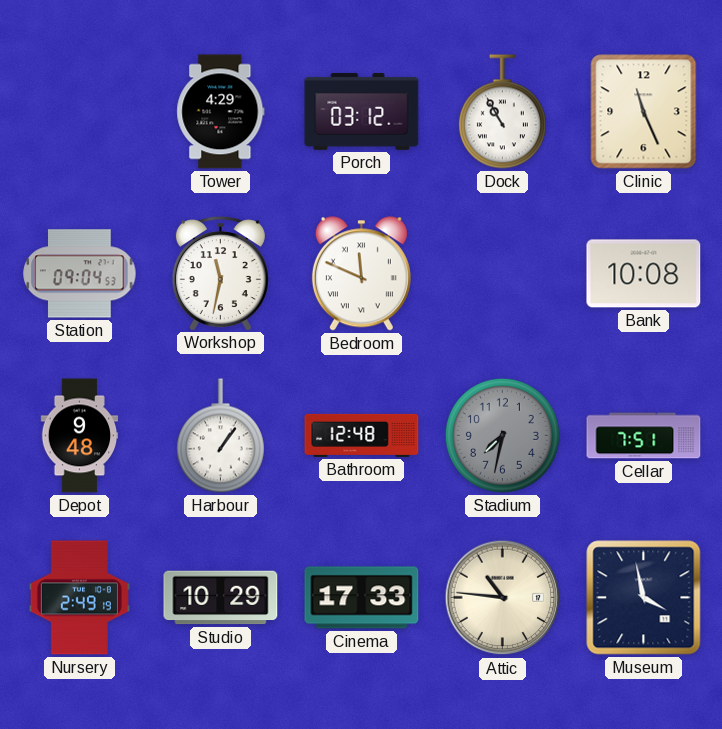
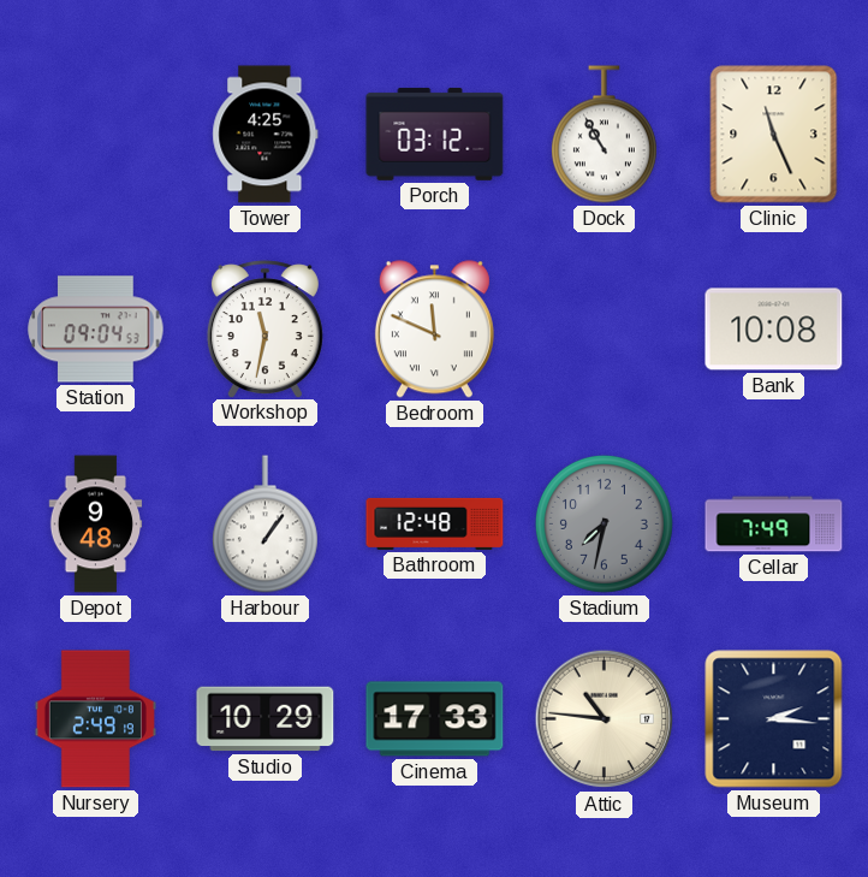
Tower: 4:29 -> 4:25 (266, 135)
Cellar: 7:51 -> 7:49 (774, 525)
Museum: 3:58 -> 2:16 (774, 719)
